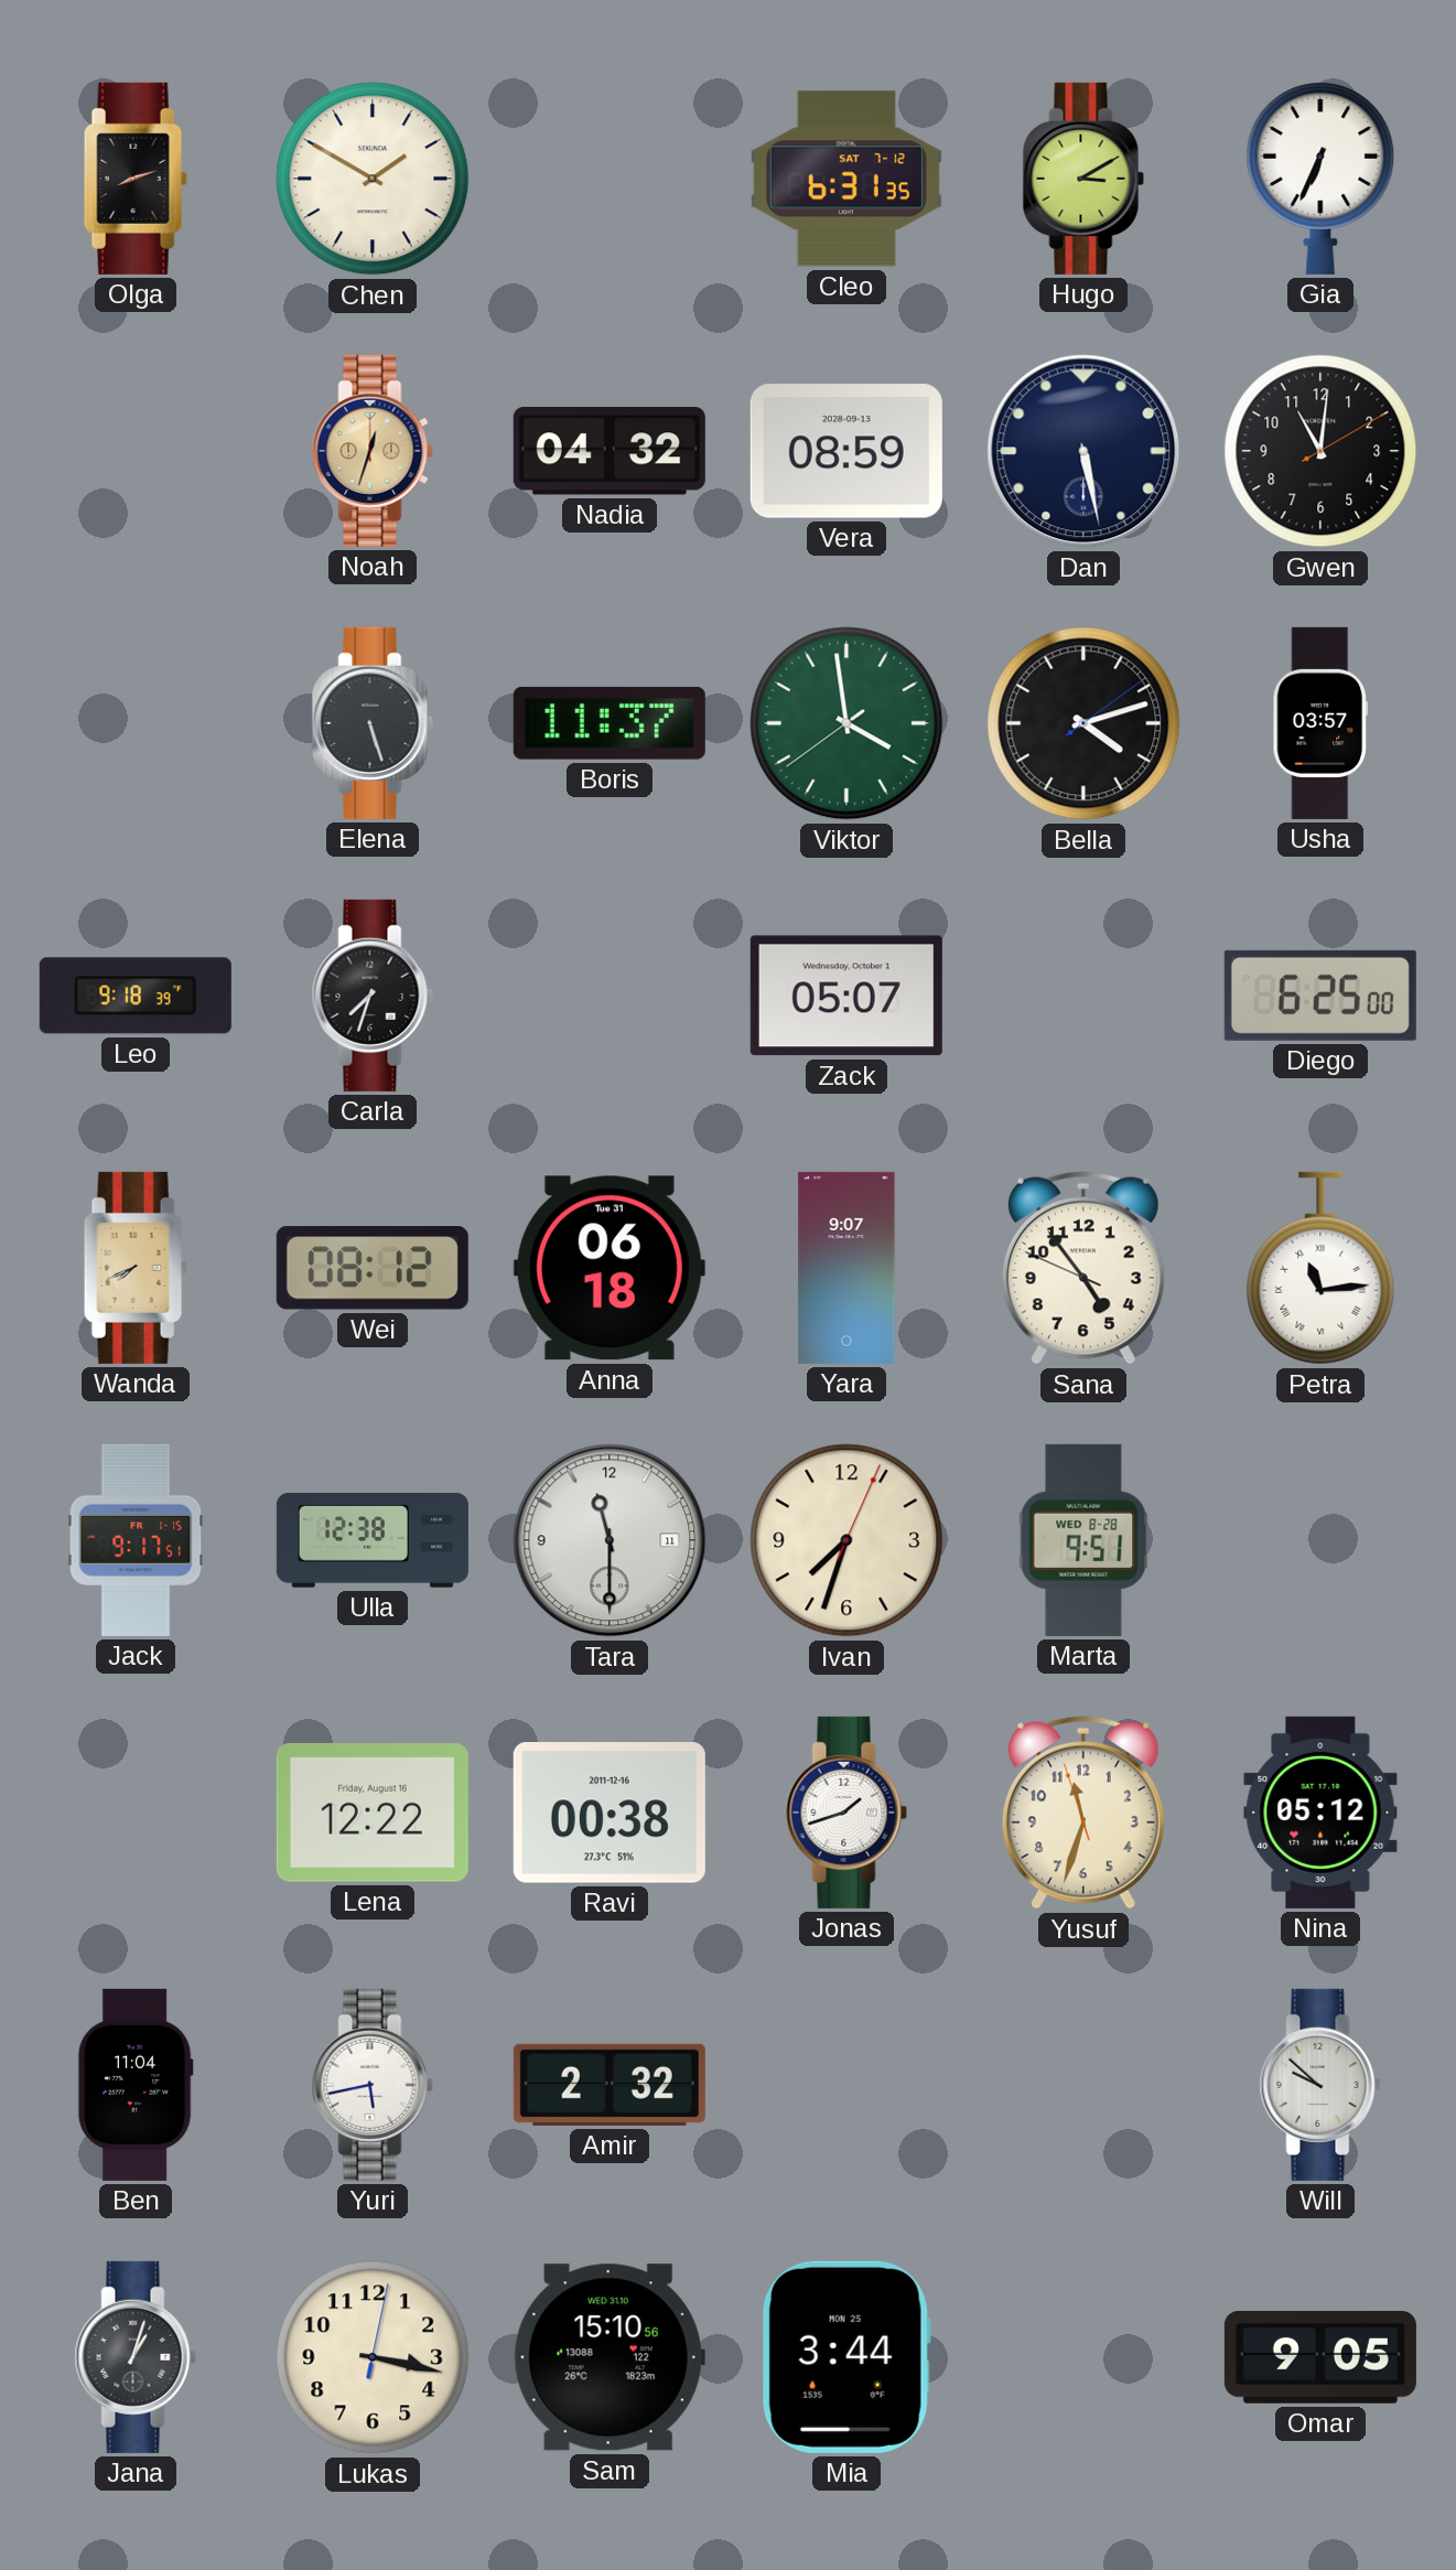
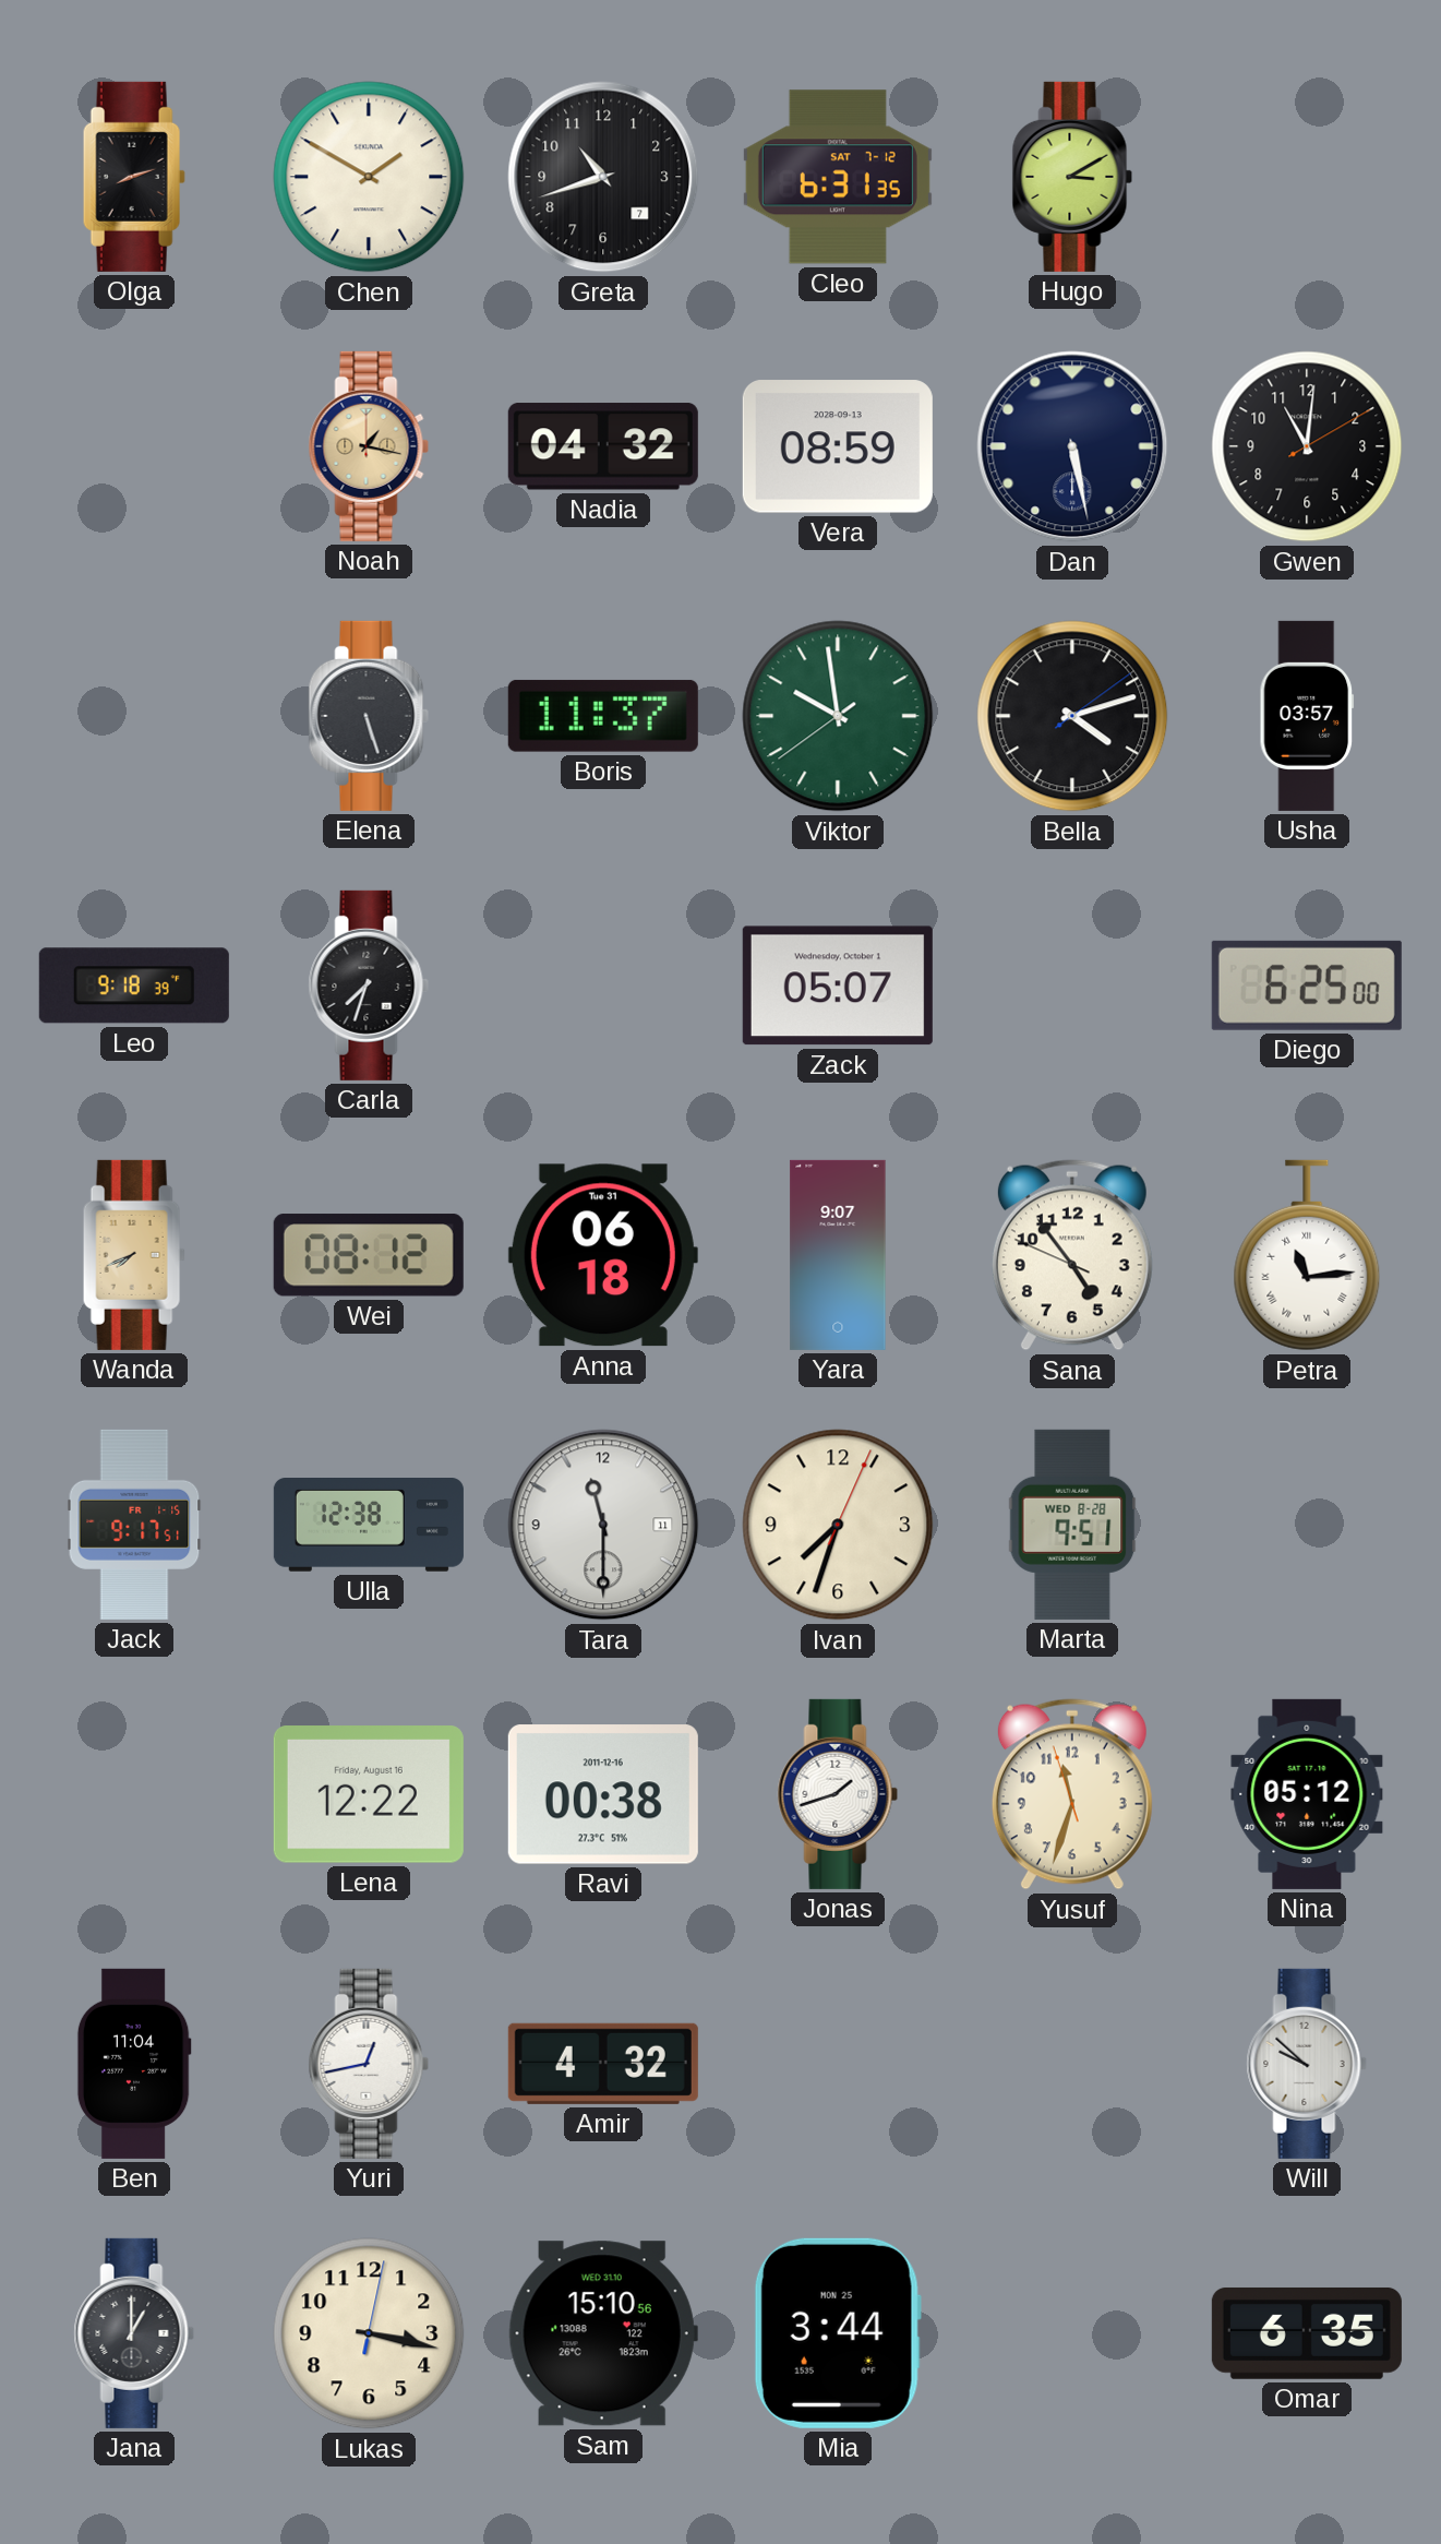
Greta: none -> 10:42 (603, 177)
Gia: 6:34 -> none (1320, 178)
Noah: 12:33 -> 1:17 (369, 446)
Viktor: 3:58 -> 9:58 (838, 716)
Yuri: 5:43 -> 12:43 (369, 2064)
Amir: 2:32 -> 4:32 (603, 2064)
Jana: 1:03 -> 1:00 (134, 2333)
Omar: 9:05 -> 6:35 (1307, 2333)
